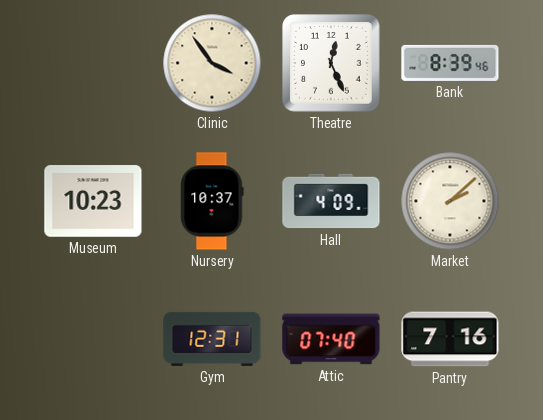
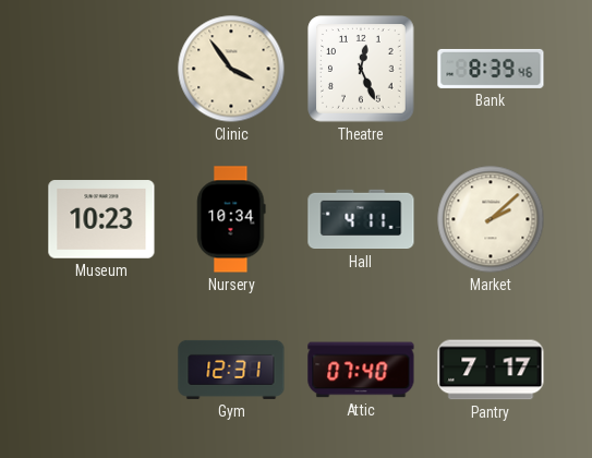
Nursery: 10:37 -> 10:34 (231, 219)
Hall: 4:09 -> 4:11 (361, 219)
Pantry: 7:16 -> 7:17 (491, 370)
